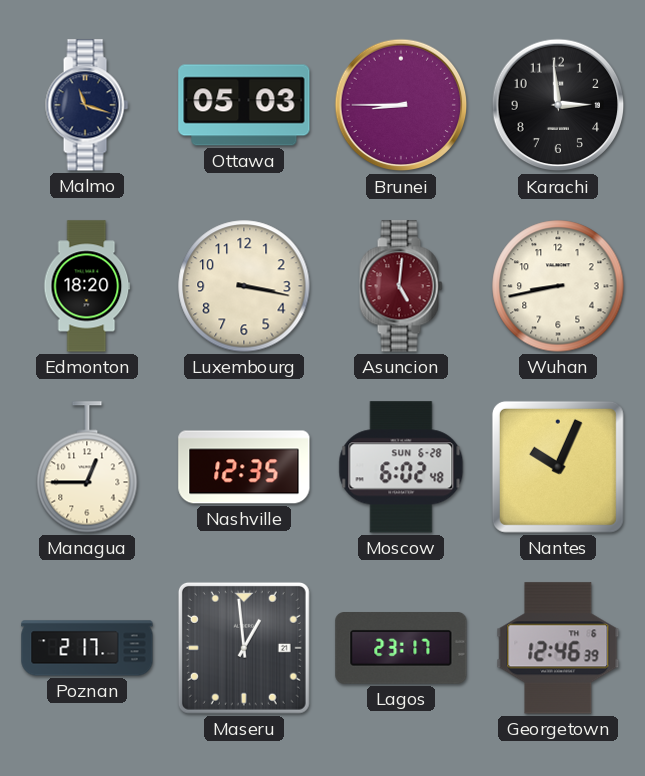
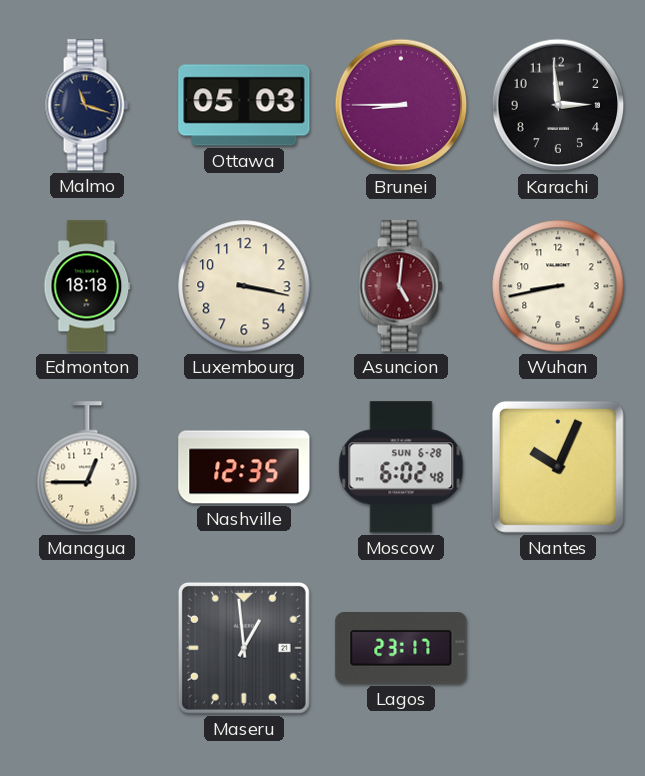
Edmonton: 18:20 -> 18:18 (87, 286)
Poznan: 2:17 -> none (87, 648)
Georgetown: 12:46 -> none (558, 648)
